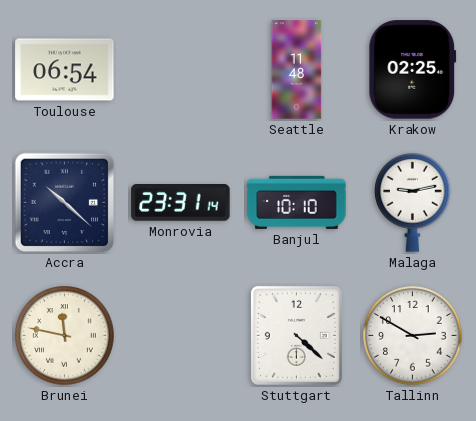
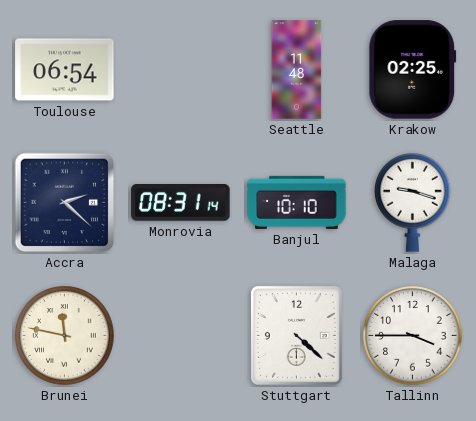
Accra: 10:22 -> 2:22 (65, 203)
Monrovia: 23:31 -> 08:31 (181, 203)
Malaga: 9:13 -> 9:18 (413, 202)
Tallinn: 2:50 -> 3:45 (413, 336)
